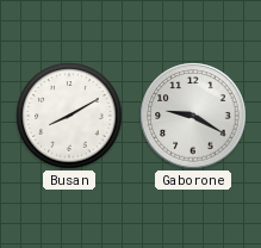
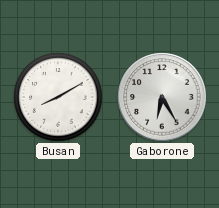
Gaborone: 9:20 -> 6:25 (162, 97)
